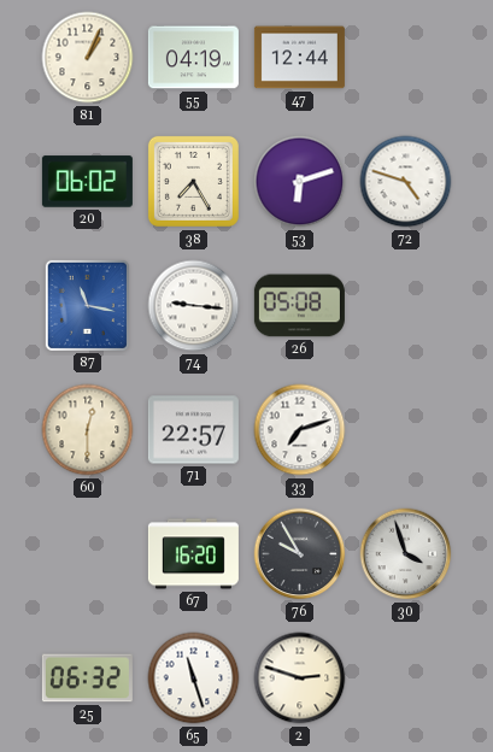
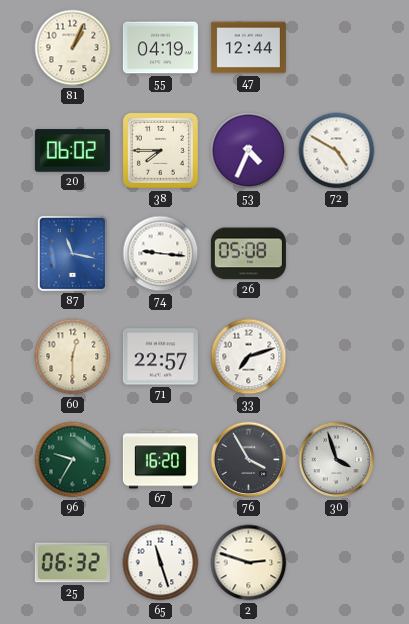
38: 7:25 -> 7:45 (160, 150)
53: 6:12 -> 4:34 (249, 151)
72: 4:48 -> 4:50 (337, 151)
96: none -> 9:35 (73, 460)
76: 9:55 -> 3:55 (249, 460)
